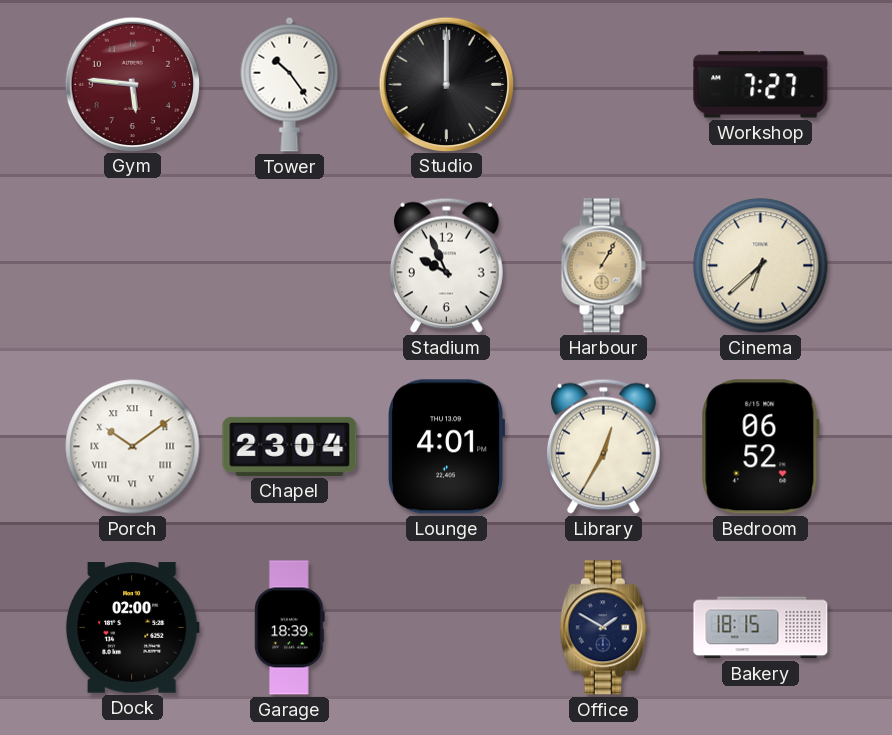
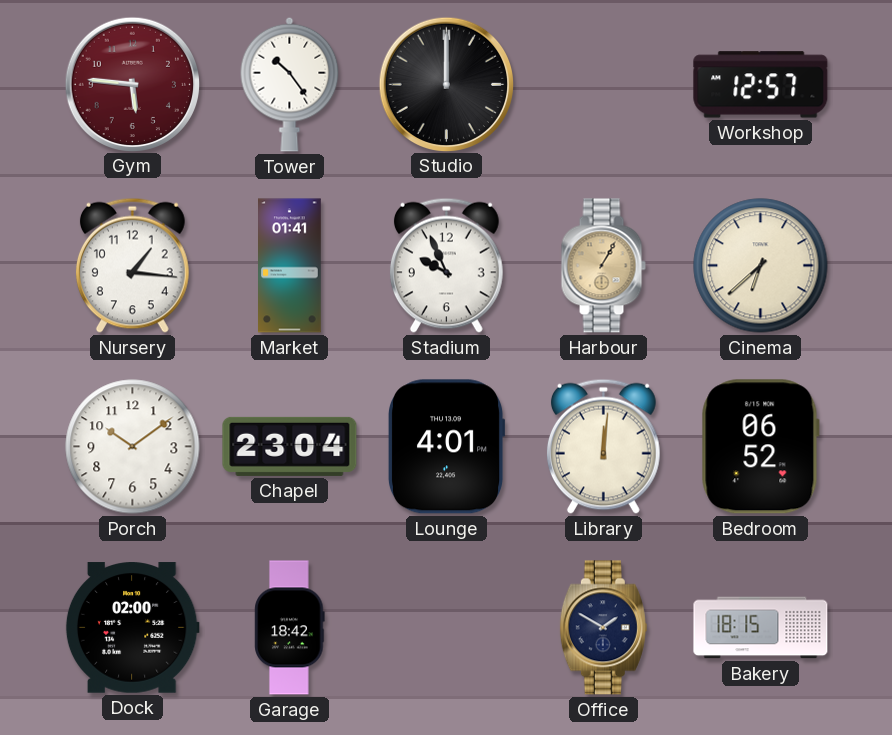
Workshop: 7:27 -> 12:57 (761, 85)
Nursery: none -> 1:16 (132, 265)
Market: none -> 01:41 (290, 266)
Porch numerals: Roman -> Arabic (133, 447)
Library: 12:35 -> 12:01 (603, 446)
Garage: 18:39 -> 18:42 (290, 628)
